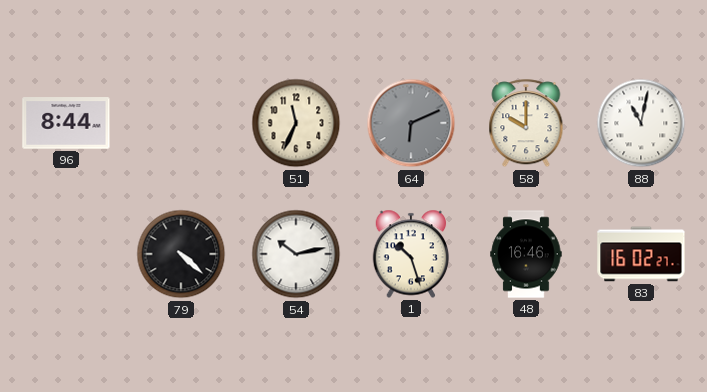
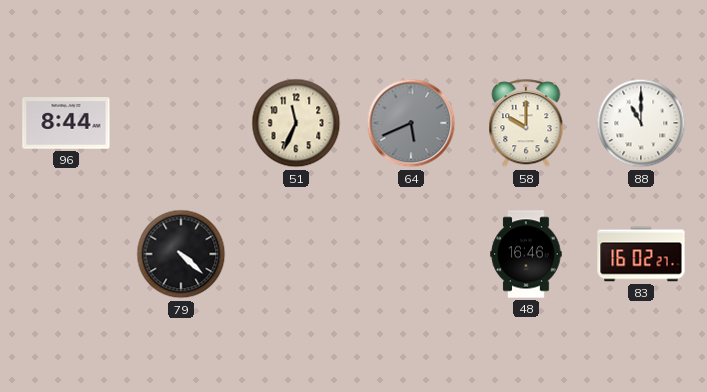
64: 6:11 -> 5:41 (411, 123)
88: 11:02 -> 11:00 (641, 123)
54: 10:13 -> none (296, 254)
1: 10:27 -> none (411, 254)
